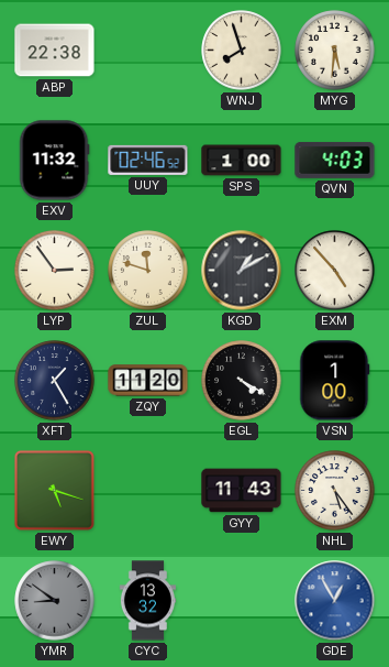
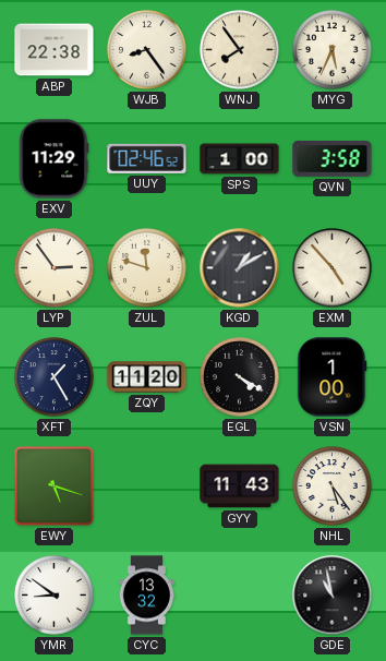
WJB: none -> 8:24 (147, 50)
WNJ: 7:57 -> 7:54 (240, 50)
MYG: 5:31 -> 5:34 (333, 50)
EXV: 11:32 -> 11:29 (53, 159)
QVN: 4:03 -> 3:58 (333, 158)
YMR dial: grey -> white (55, 596)
GDE: 12:55 -> 10:58 (333, 596)
GDE dial: blue -> black (333, 596)
